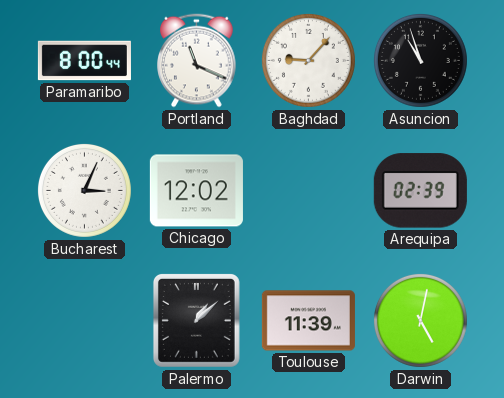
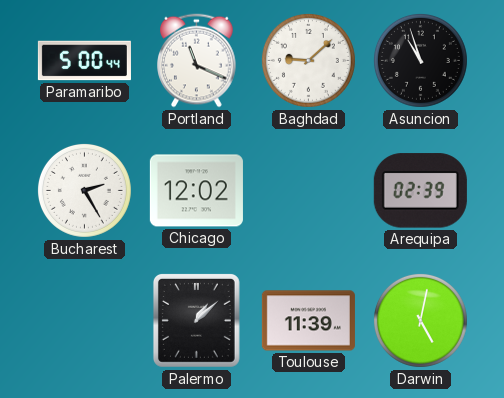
Paramaribo: 8:00 -> 5:00 (84, 61)
Baghdad: 9:07 -> 9:08 (308, 60)
Bucharest: 3:04 -> 2:25 (84, 190)
